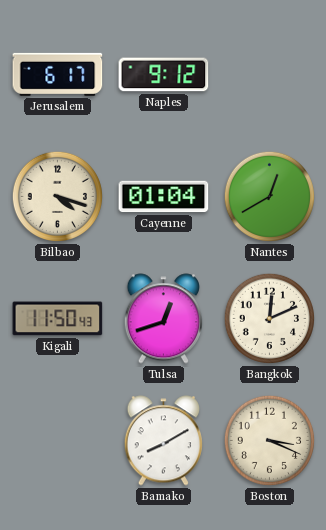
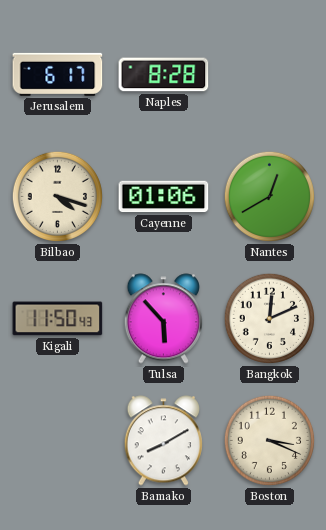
Naples: 9:12 -> 8:28 (164, 75)
Cayenne: 01:04 -> 01:06 (164, 197)
Tulsa: 12:42 -> 5:53 (163, 319)
